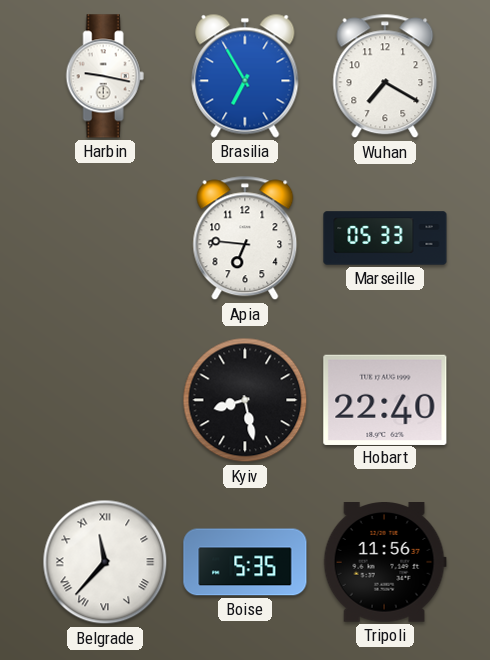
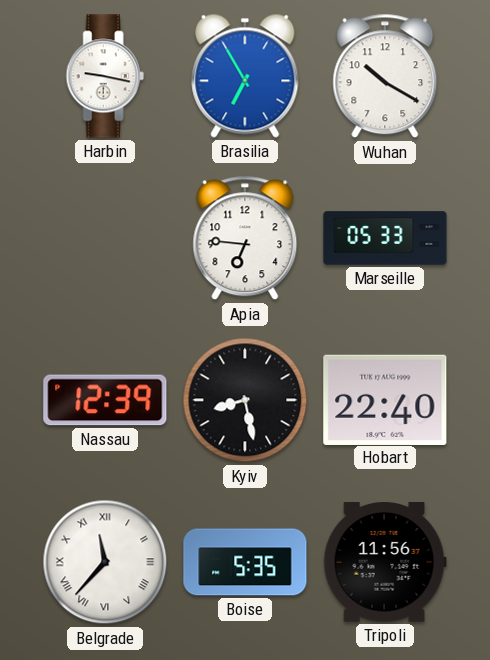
Wuhan: 7:20 -> 10:20 (385, 76)
Nassau: none -> 12:39 (105, 400)
